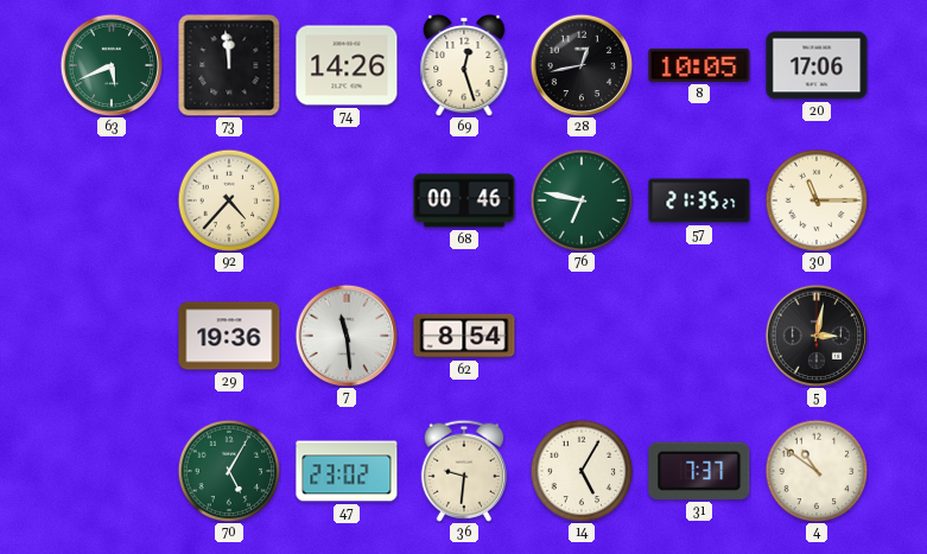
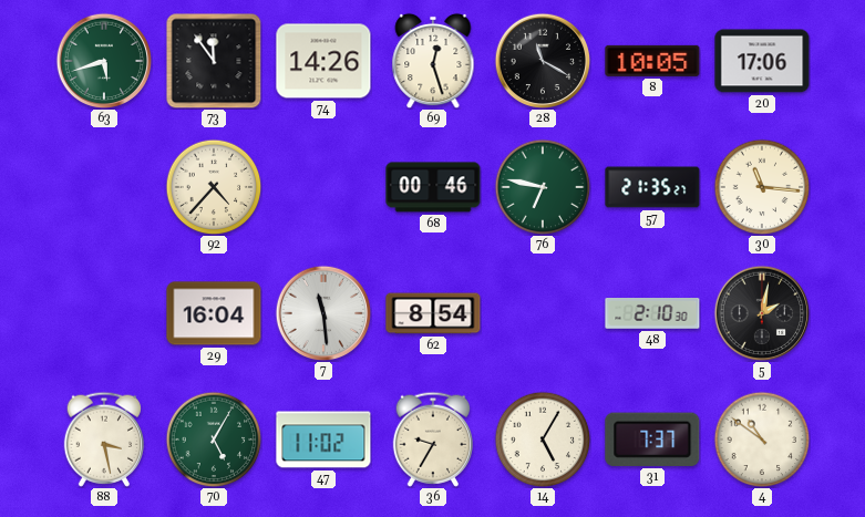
63: 5:41 -> 5:42 (104, 61)
73: 11:59 -> 11:54 (214, 61)
28: 12:43 -> 11:20 (543, 61)
30: 11:15 -> 11:16 (762, 187)
29: 19:36 -> 16:04 (214, 313)
48: none -> 2:10 (652, 314)
5: 3:02 -> 2:02 (762, 313)
88: none -> 3:28 (103, 440)
47: 23:02 -> 11:02 (323, 440)
36: 9:31 -> 9:35 (432, 440)
